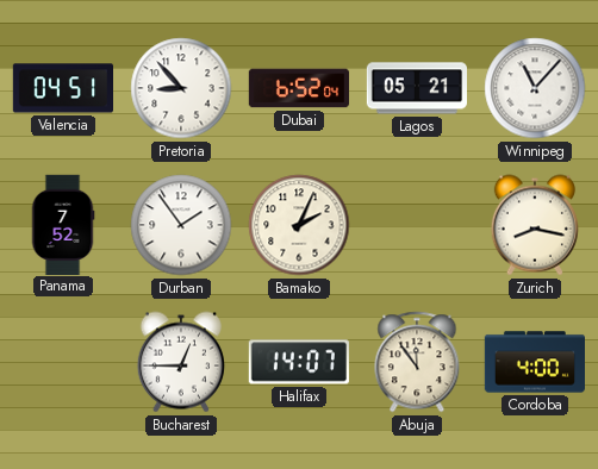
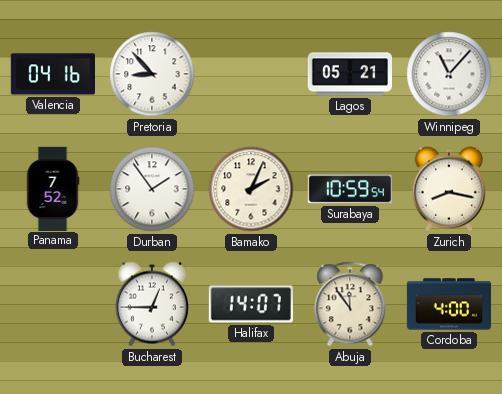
Valencia: 04:51 -> 04:16 (52, 74)
Dubai: 6:52 -> none (298, 88)
Surabaya: none -> 10:59 (350, 189)
